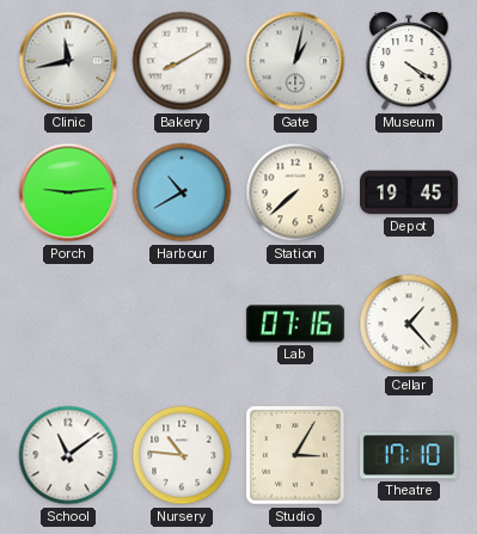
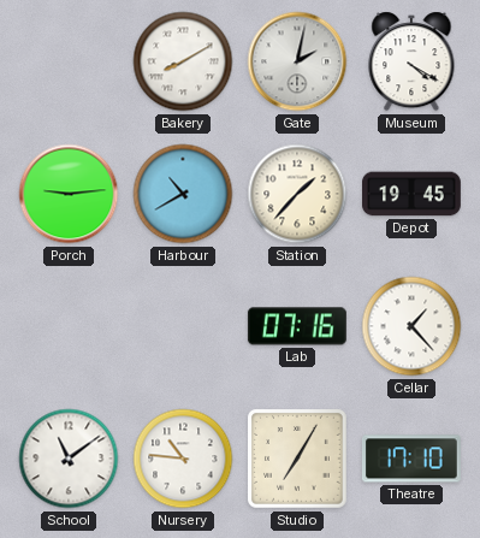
Clinic: 11:43 -> none (68, 61)
Gate: 1:02 -> 2:02 (297, 61)
Station: 7:38 -> 1:37 (297, 194)
Studio: 3:05 -> 7:05 (298, 460)
